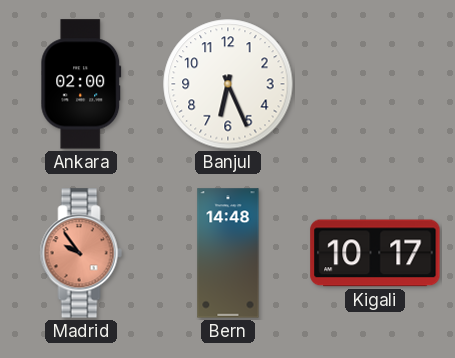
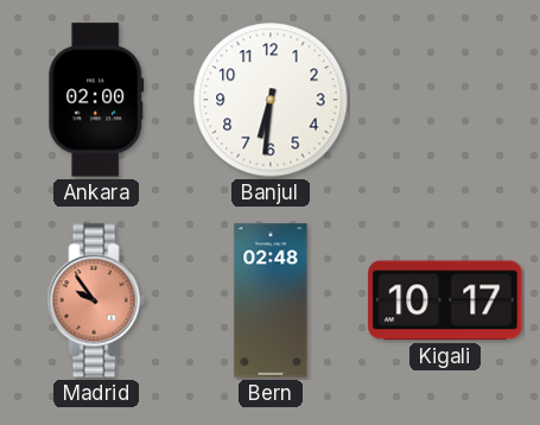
Banjul: 6:26 -> 6:31 (271, 100)
Bern: 14:48 -> 02:48 (271, 300)
